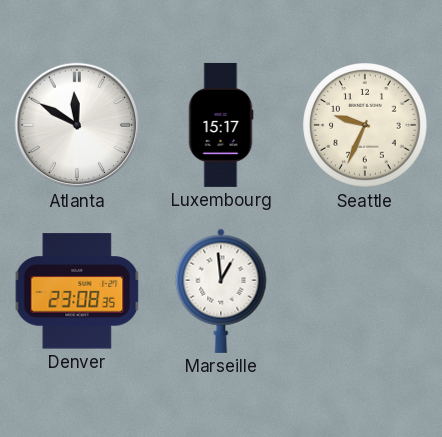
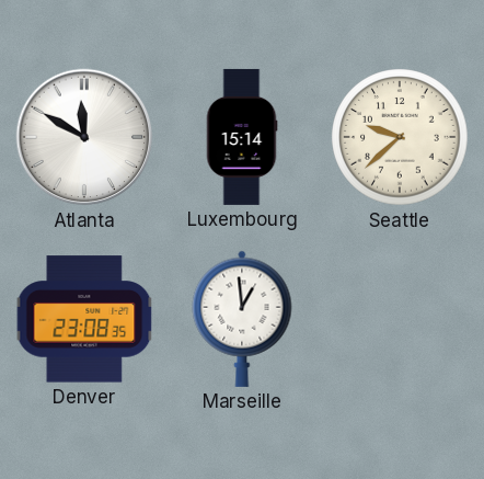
Luxembourg: 15:17 -> 15:14 (242, 137)
Seattle: 9:34 -> 9:38 (400, 137)
